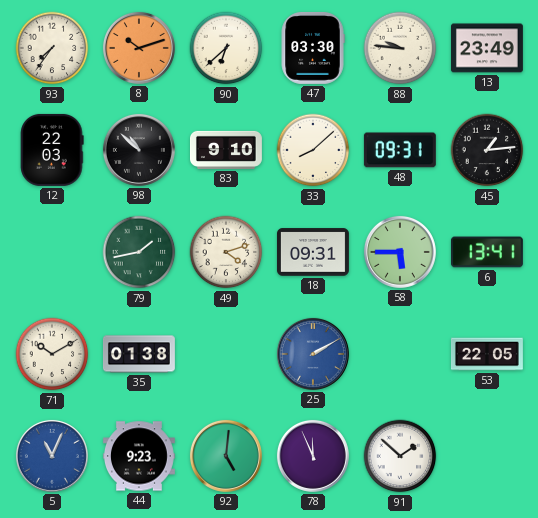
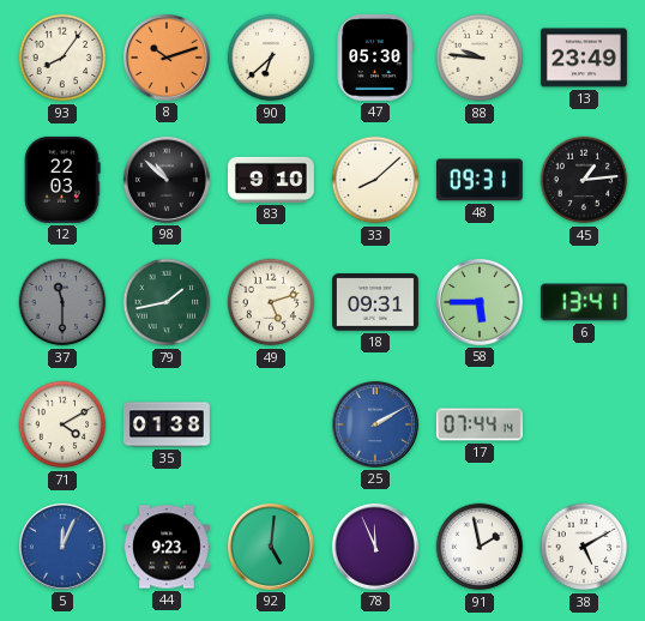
93: 7:36 -> 8:06 (62, 58)
47: 03:30 -> 05:30 (375, 58)
37: none -> 11:30 (62, 302)
49: 4:12 -> 5:12 (271, 302)
71: 10:10 -> 4:10 (62, 424)
17: none -> 07:44 (480, 424)
53: 22:05 -> none (487, 354)
5: 11:04 -> 12:04 (62, 547)
91: 1:52 -> 1:58 (480, 547)
38: none -> 5:10 (584, 547)
